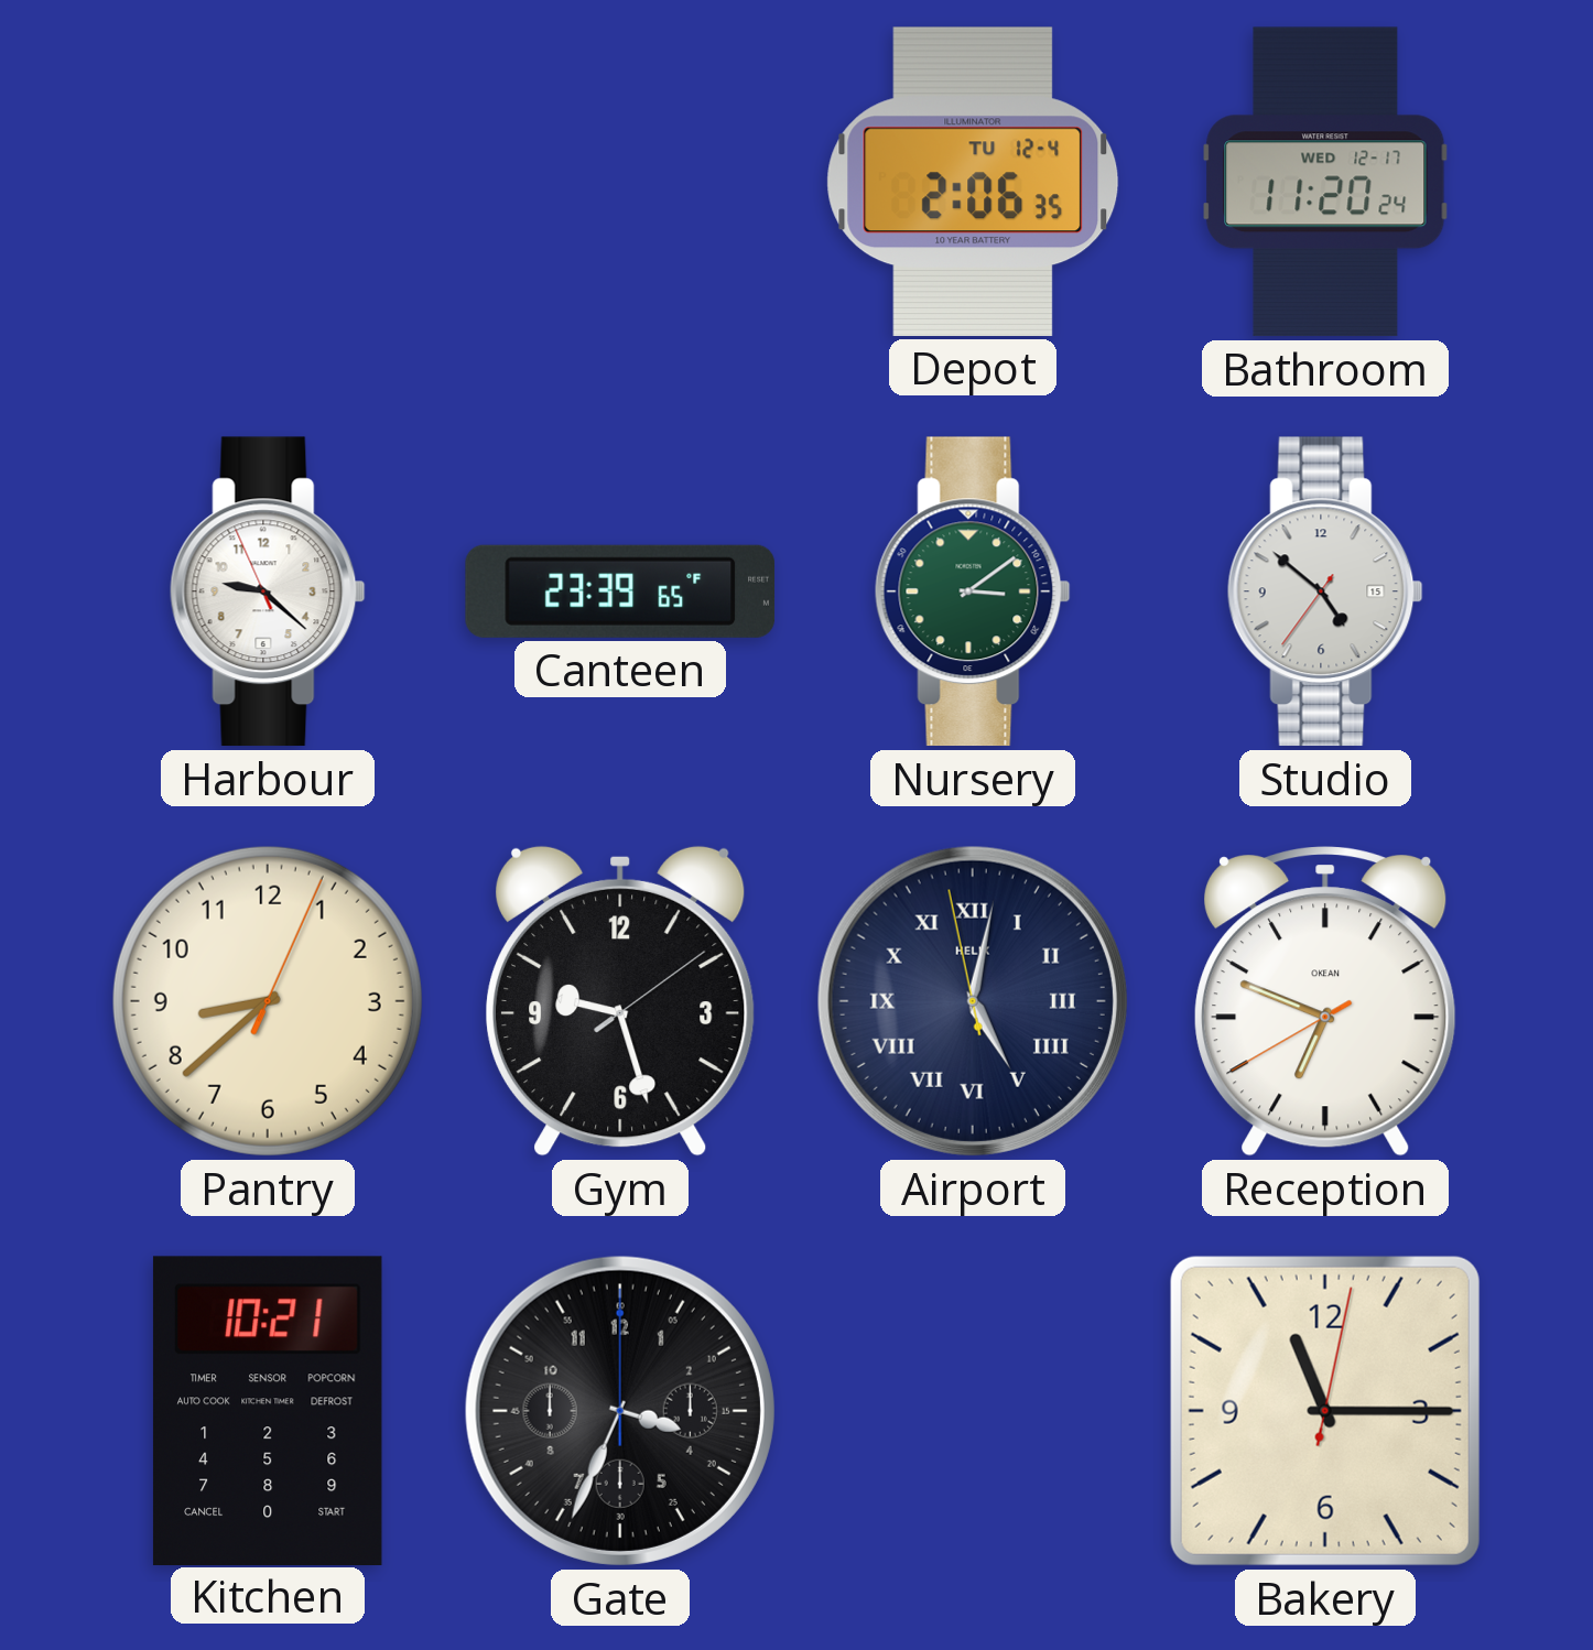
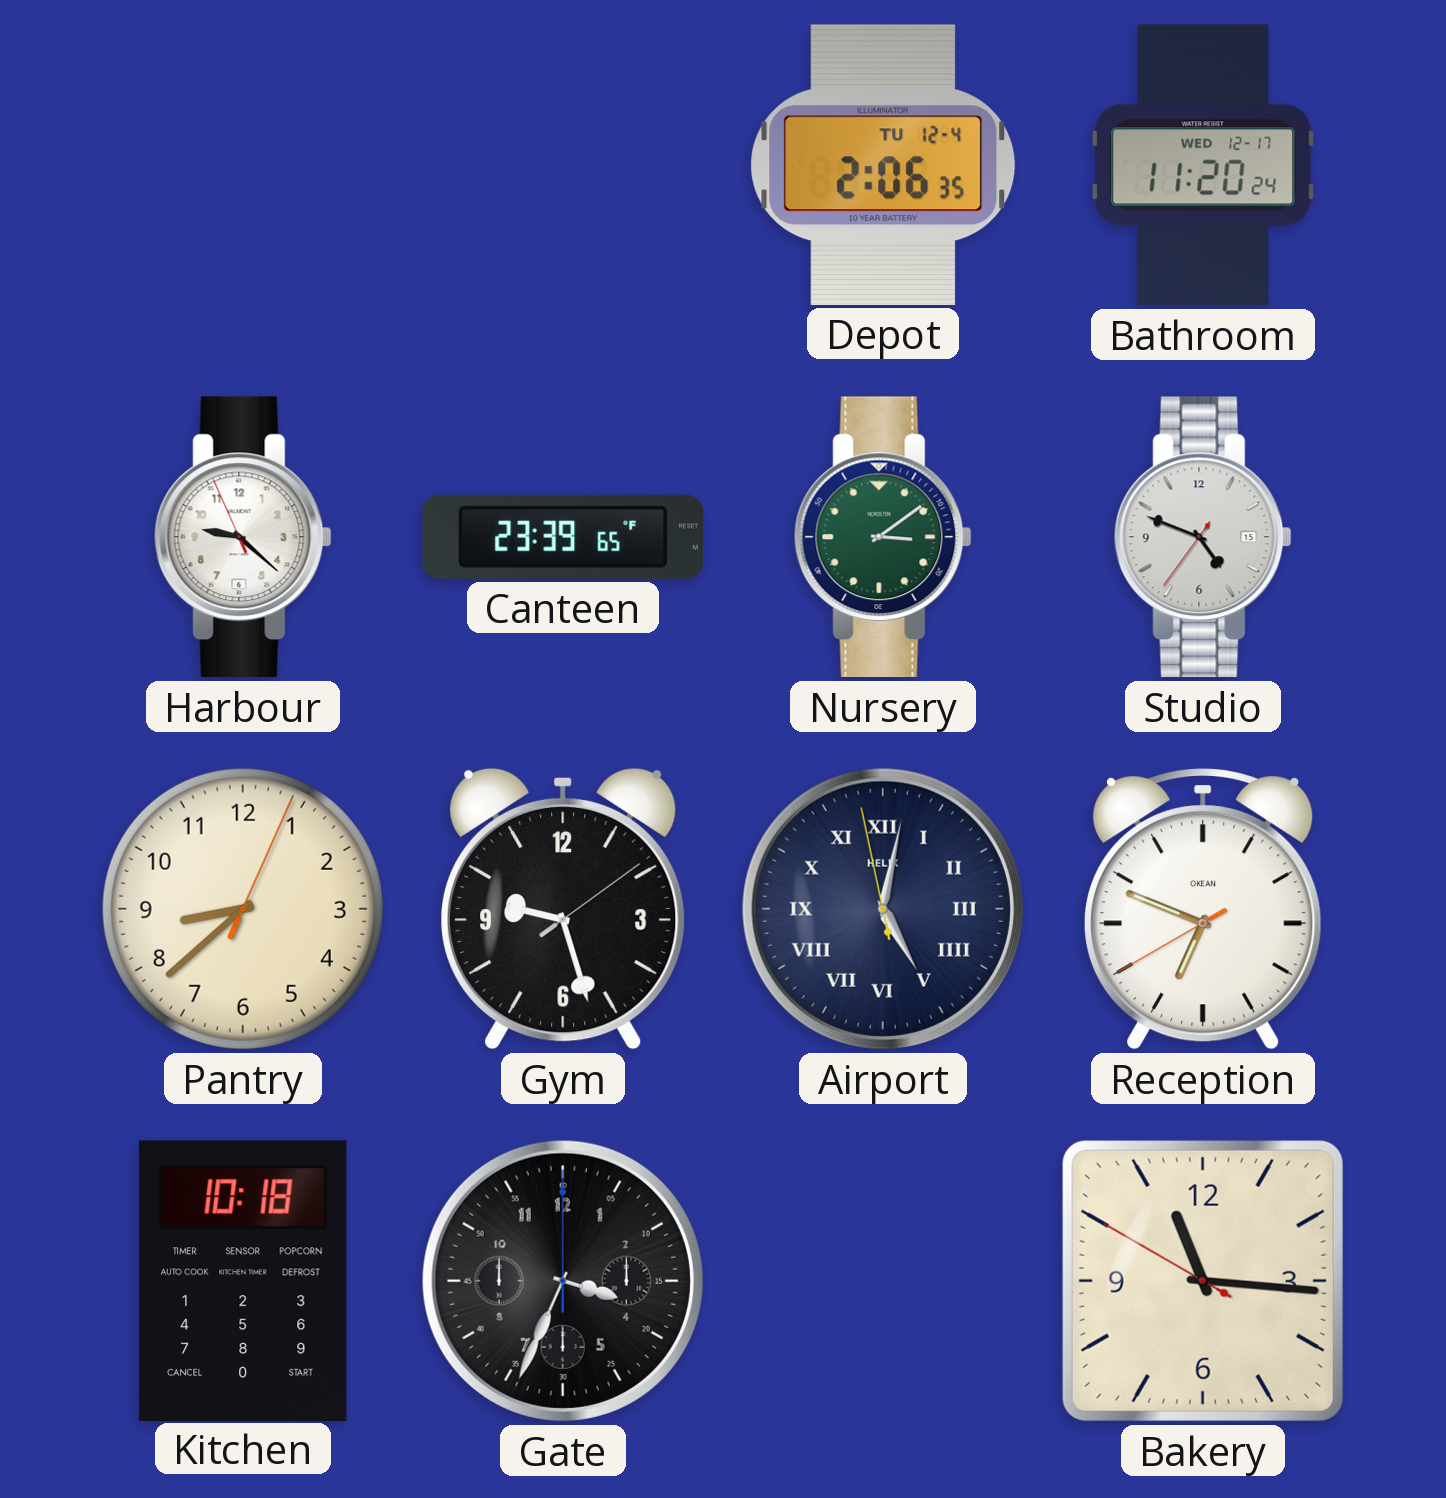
Studio: 4:51 -> 4:48 (1203, 537)
Kitchen: 10:21 -> 10:18 (243, 1280)
Bakery: 11:15:02 -> 11:15:50 (1203, 1281)
